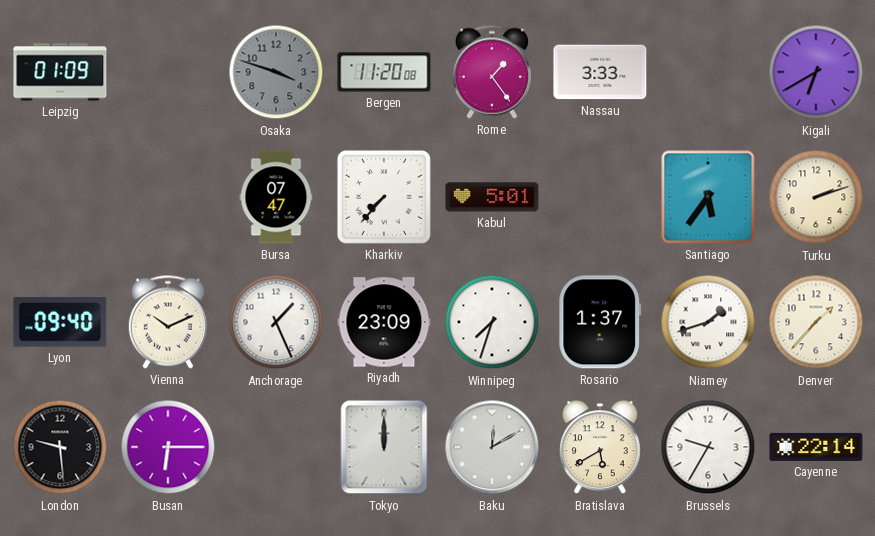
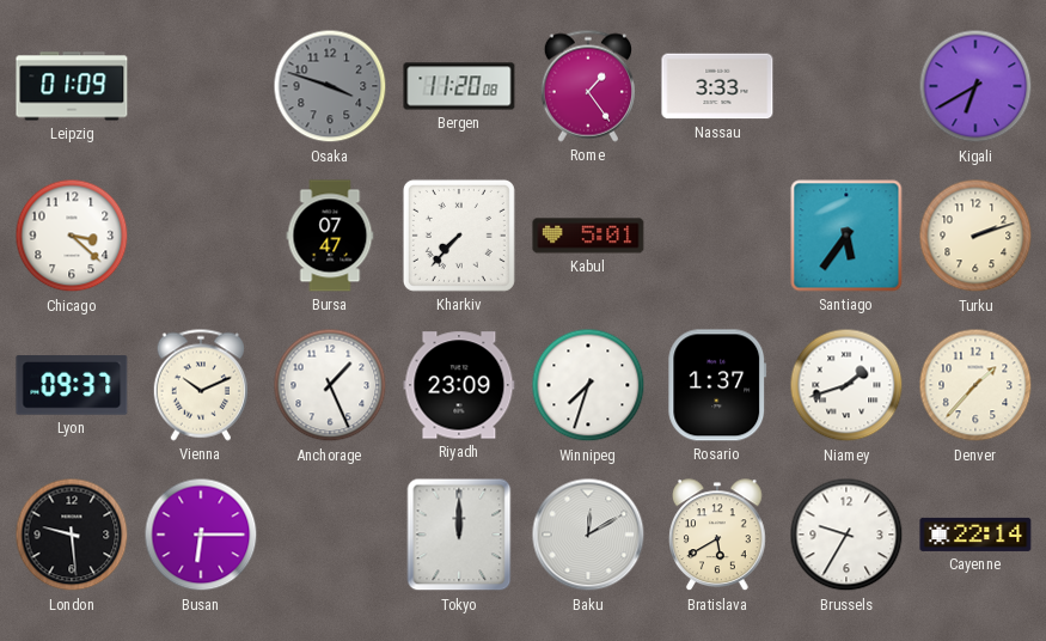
Chicago: none -> 3:22 (72, 236)
Lyon: 09:40 -> 09:37 (72, 386)
